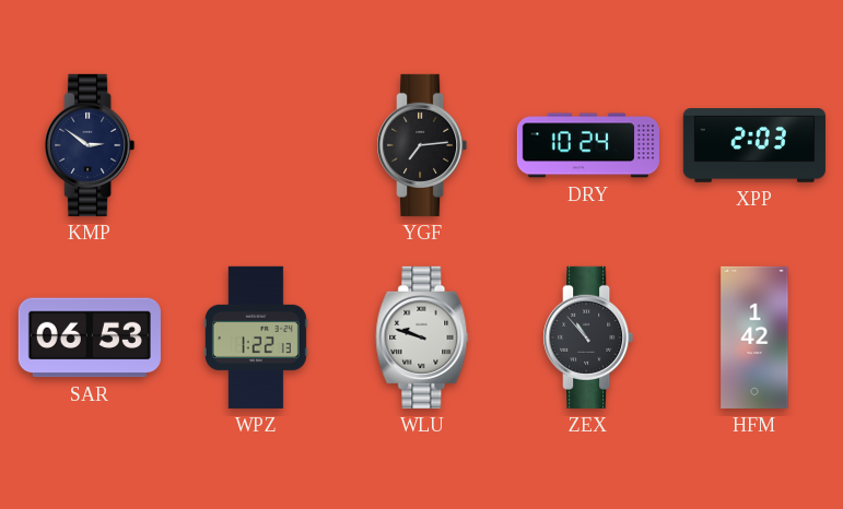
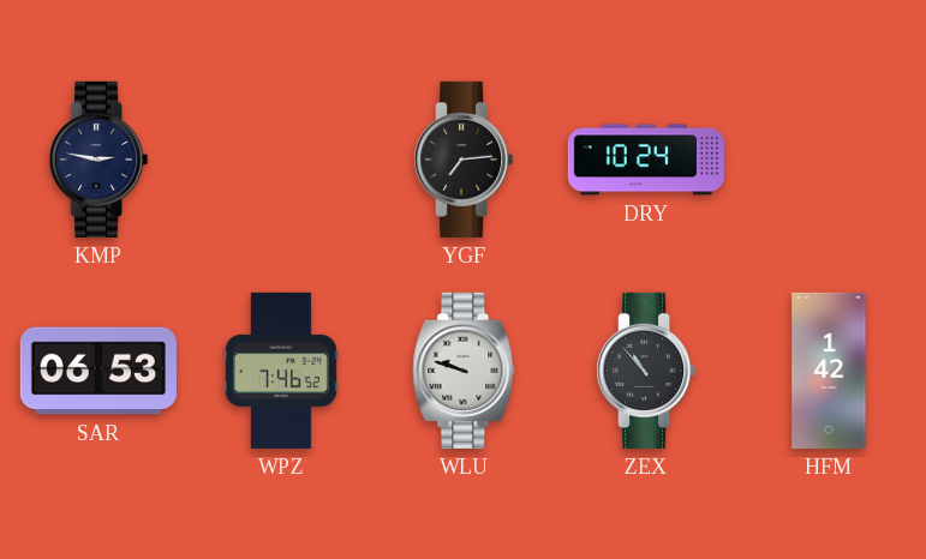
KMP: 2:51 -> 2:47 (98, 160)
XPP: 2:03 -> none (754, 146)
WPZ: 1:22 -> 7:46 (281, 371)
